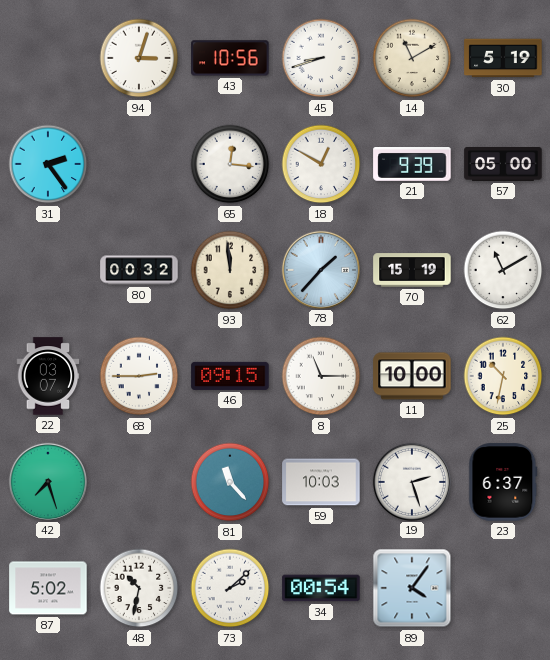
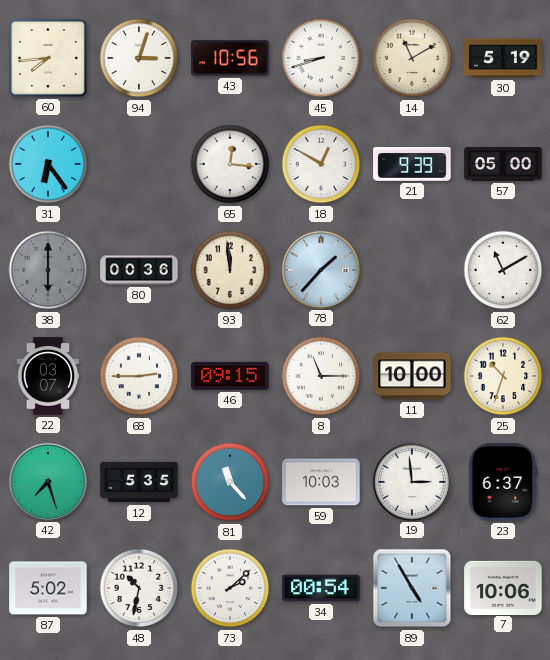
60: none -> 7:44 (48, 58)
31: 2:24 -> 6:24 (48, 164)
38: none -> 6:00 (48, 270)
80: 00:32 -> 00:36 (139, 270)
70: 15:19 -> none (412, 270)
25: 10:32 -> 10:33 (503, 376)
12: none -> 5:35 (139, 482)
19: 2:27 -> 2:59 (411, 481)
89: 4:06 -> 4:55 (412, 588)
7: none -> 10:06 (503, 587)
